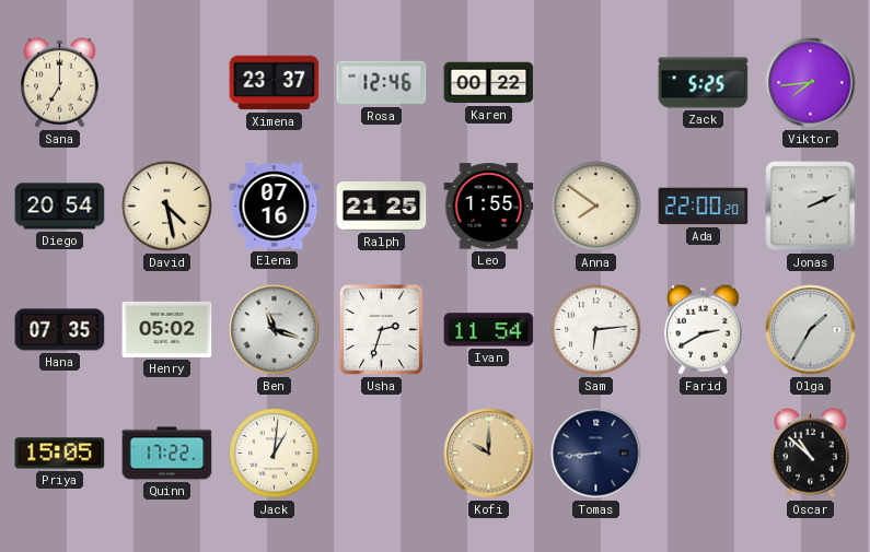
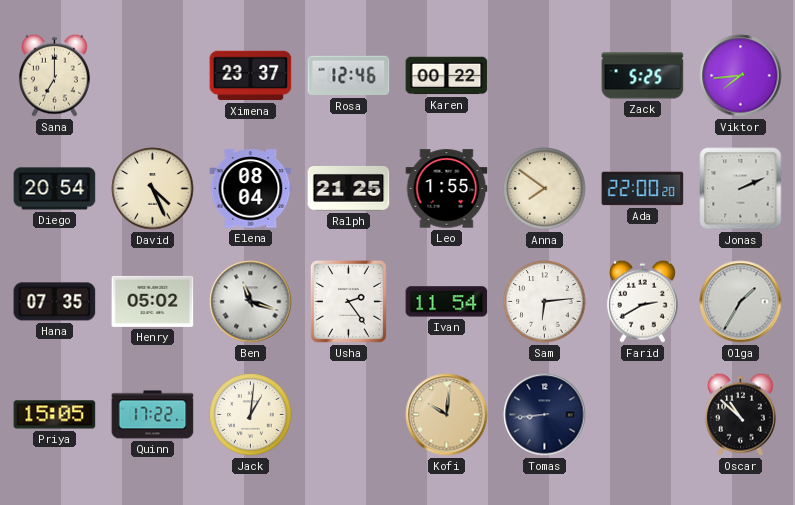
David: 4:28 -> 4:26 (153, 189)
Elena: 07:16 -> 08:04 (251, 189)
Usha: 2:33 -> 2:24 (348, 301)
Kofi: 10:00 -> 10:01 (447, 415)
